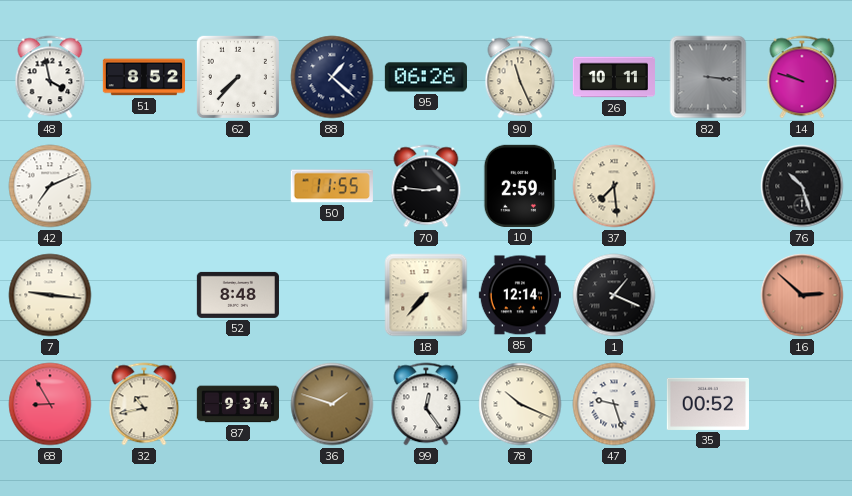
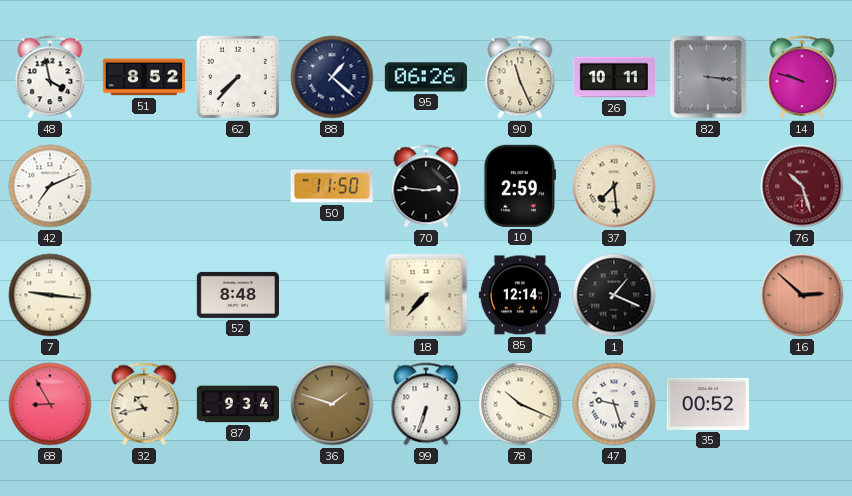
50: 11:55 -> 11:50 (332, 186)
76 dial: black -> burgundy (802, 186)
99: 12:24 -> 6:33 (426, 404)
